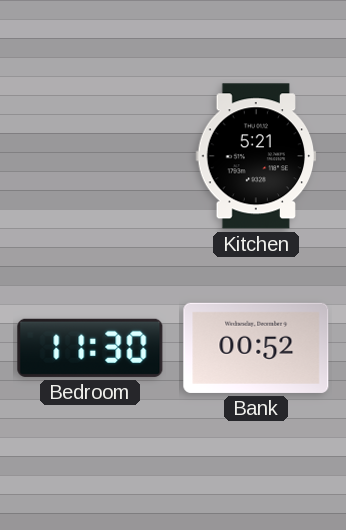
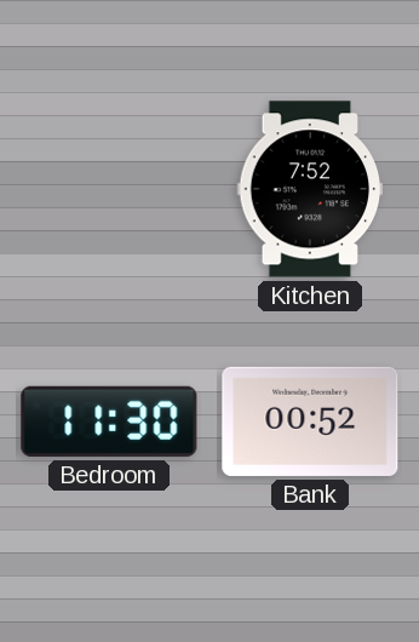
Kitchen: 5:21 -> 7:52 (310, 189)
